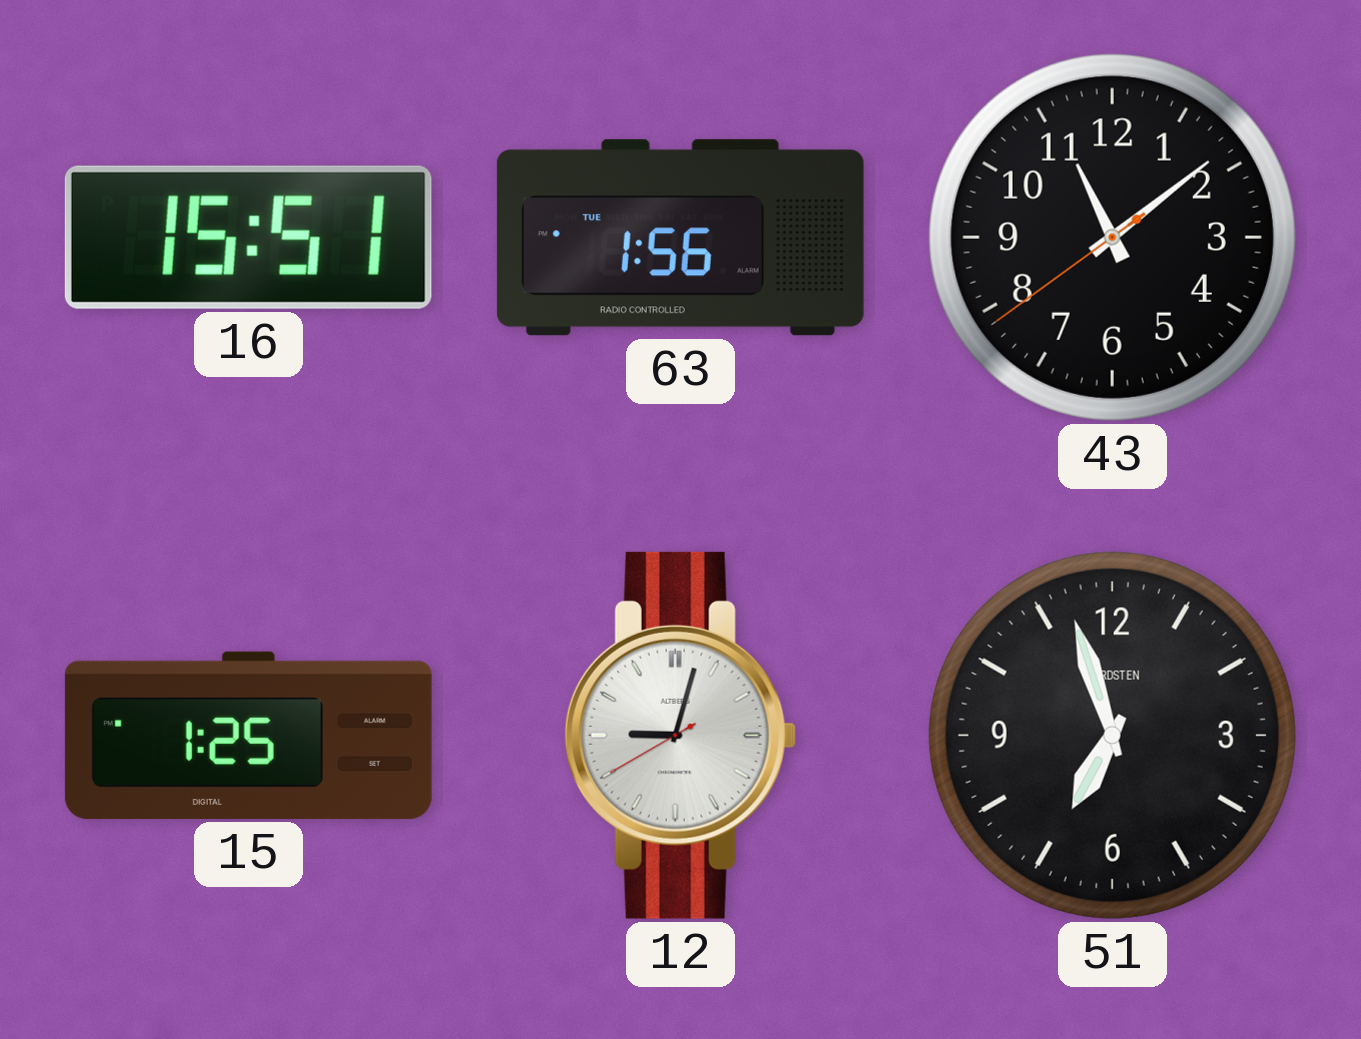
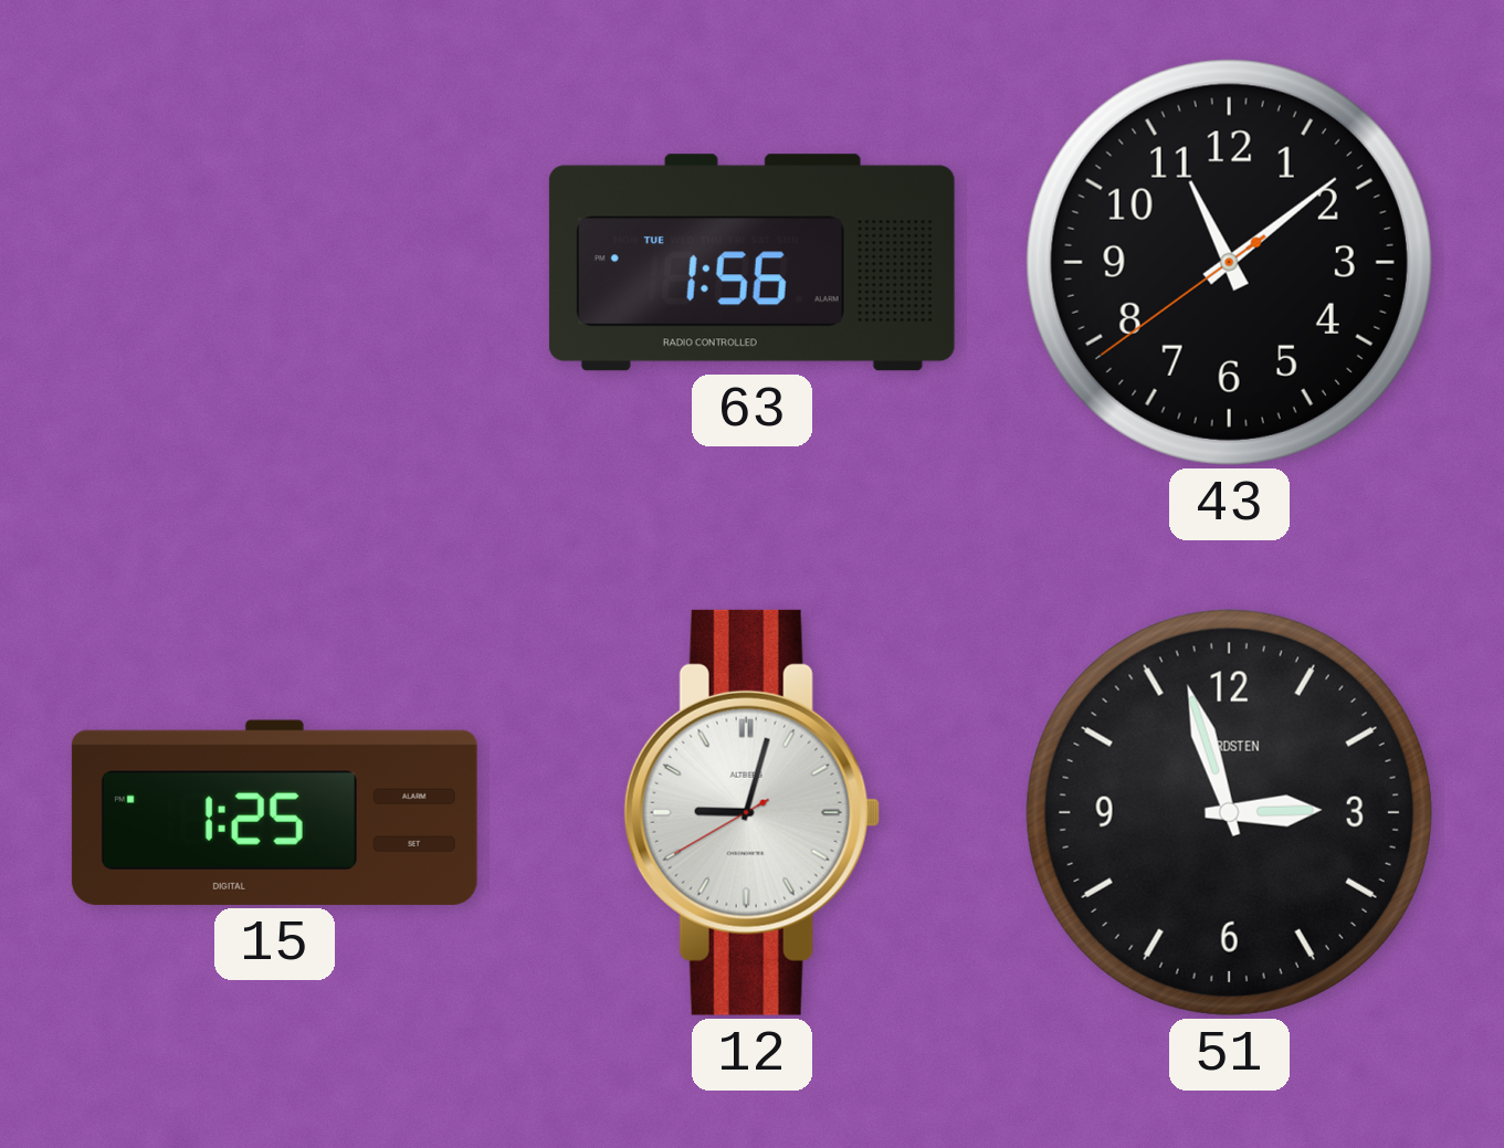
16: 15:51 -> none (248, 237)
51: 6:57 -> 2:57 (1229, 812)
